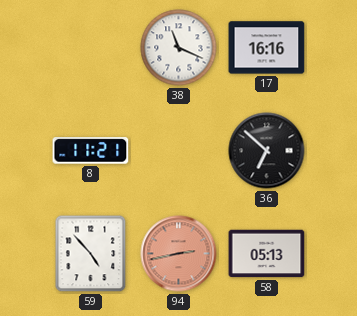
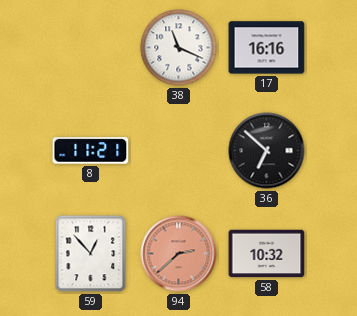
59: 4:53 -> 12:53 (91, 254)
94: 2:43 -> 2:38 (179, 254)
58: 05:13 -> 10:32 (267, 254)
